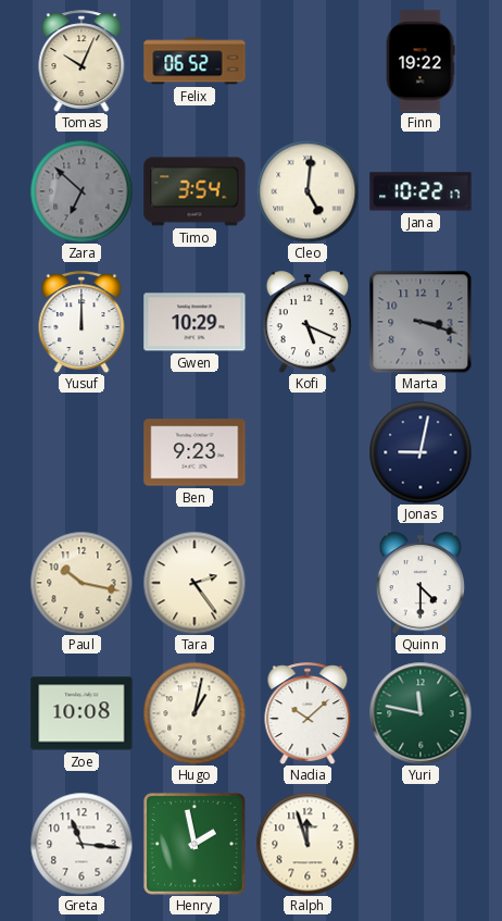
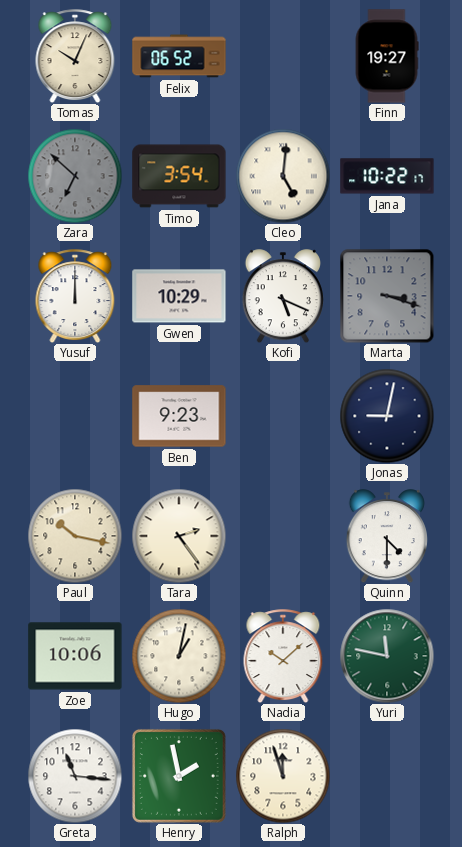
Finn: 19:22 -> 19:27 (387, 56)
Zoe: 10:08 -> 10:06 (75, 656)
